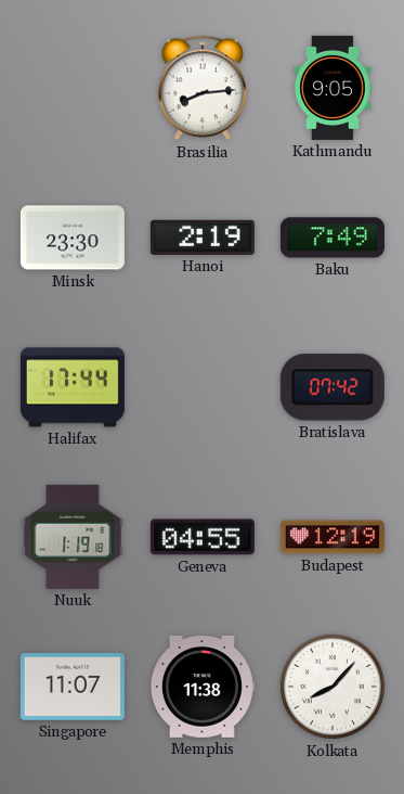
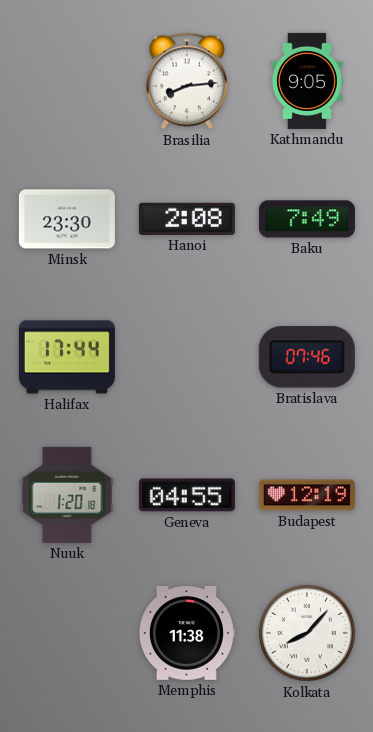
Hanoi: 2:19 -> 2:08 (187, 219)
Bratislava: 07:42 -> 07:46 (307, 357)
Nuuk: 1:19 -> 1:20 (67, 495)
Singapore: 11:07 -> none (73, 687)
